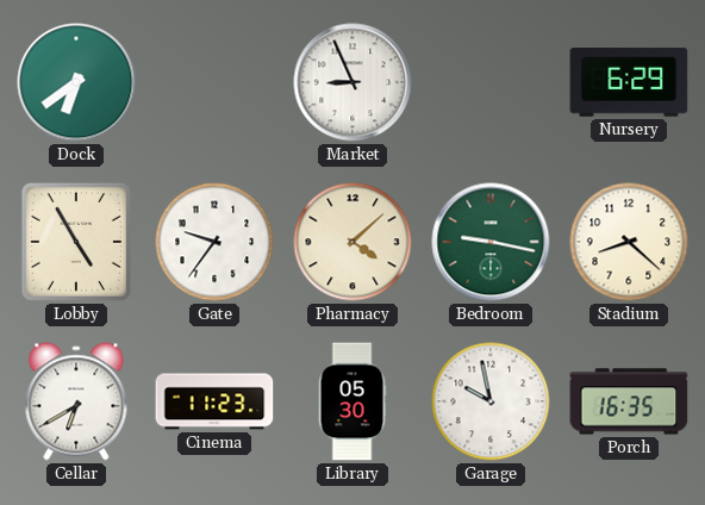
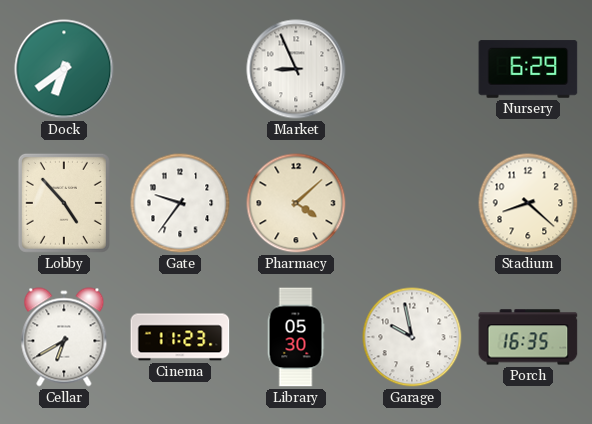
Lobby: 4:55 -> 4:53 (64, 203)
Bedroom: 9:17 -> none (491, 242)
